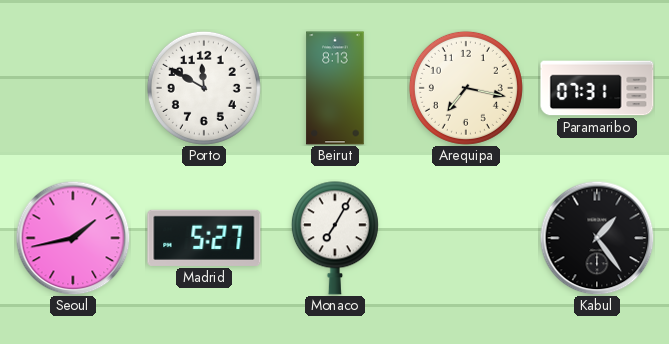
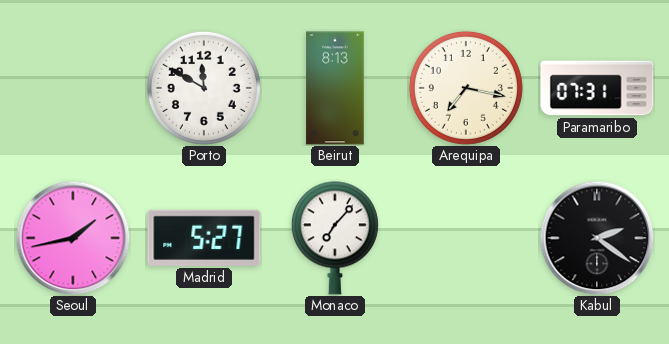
Monaco: 7:05 -> 7:07 (335, 238)
Kabul: 1:24 -> 2:21 (597, 238)
